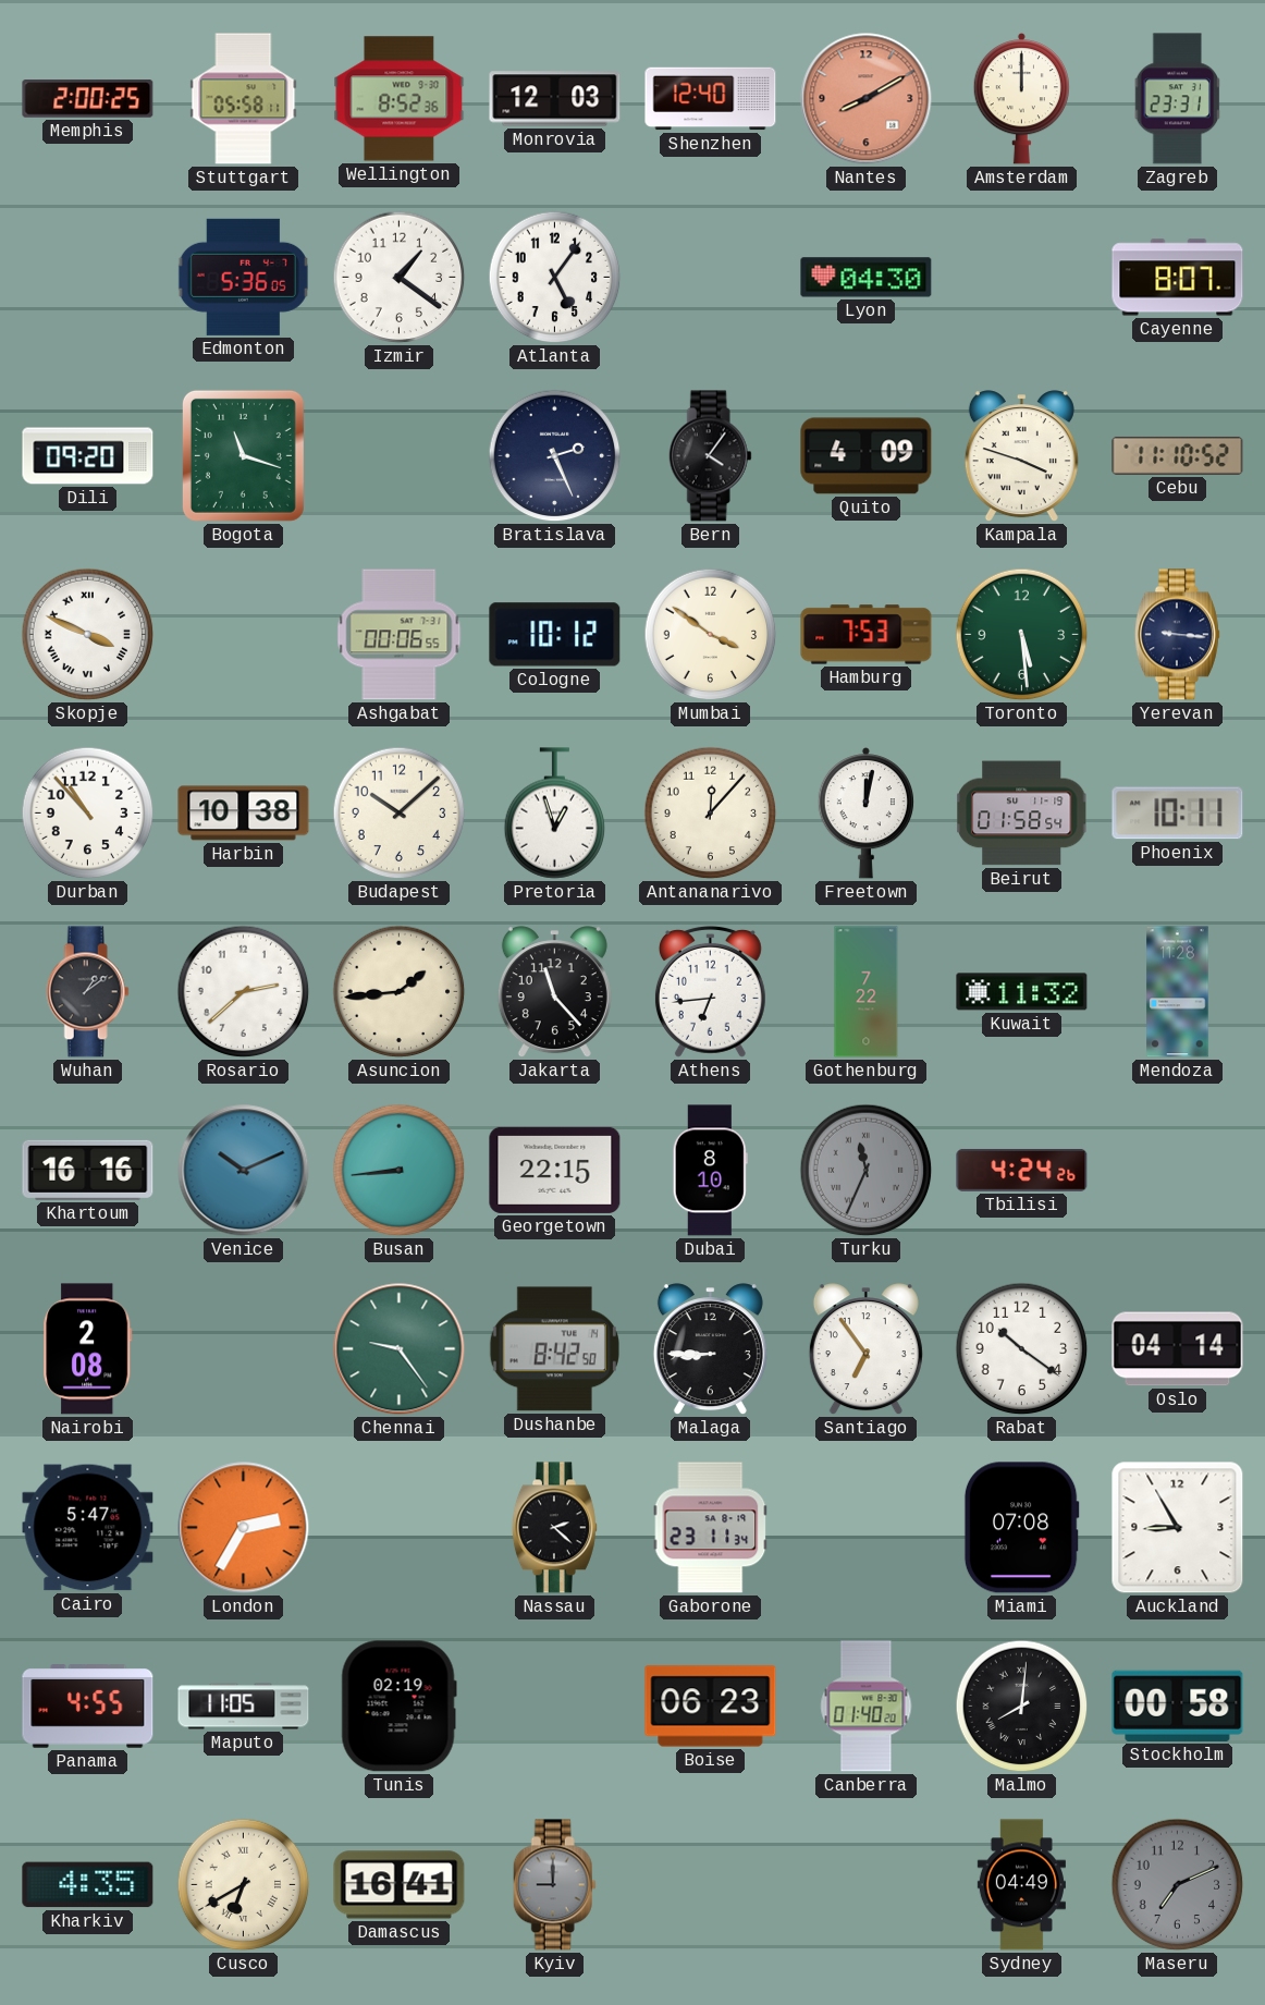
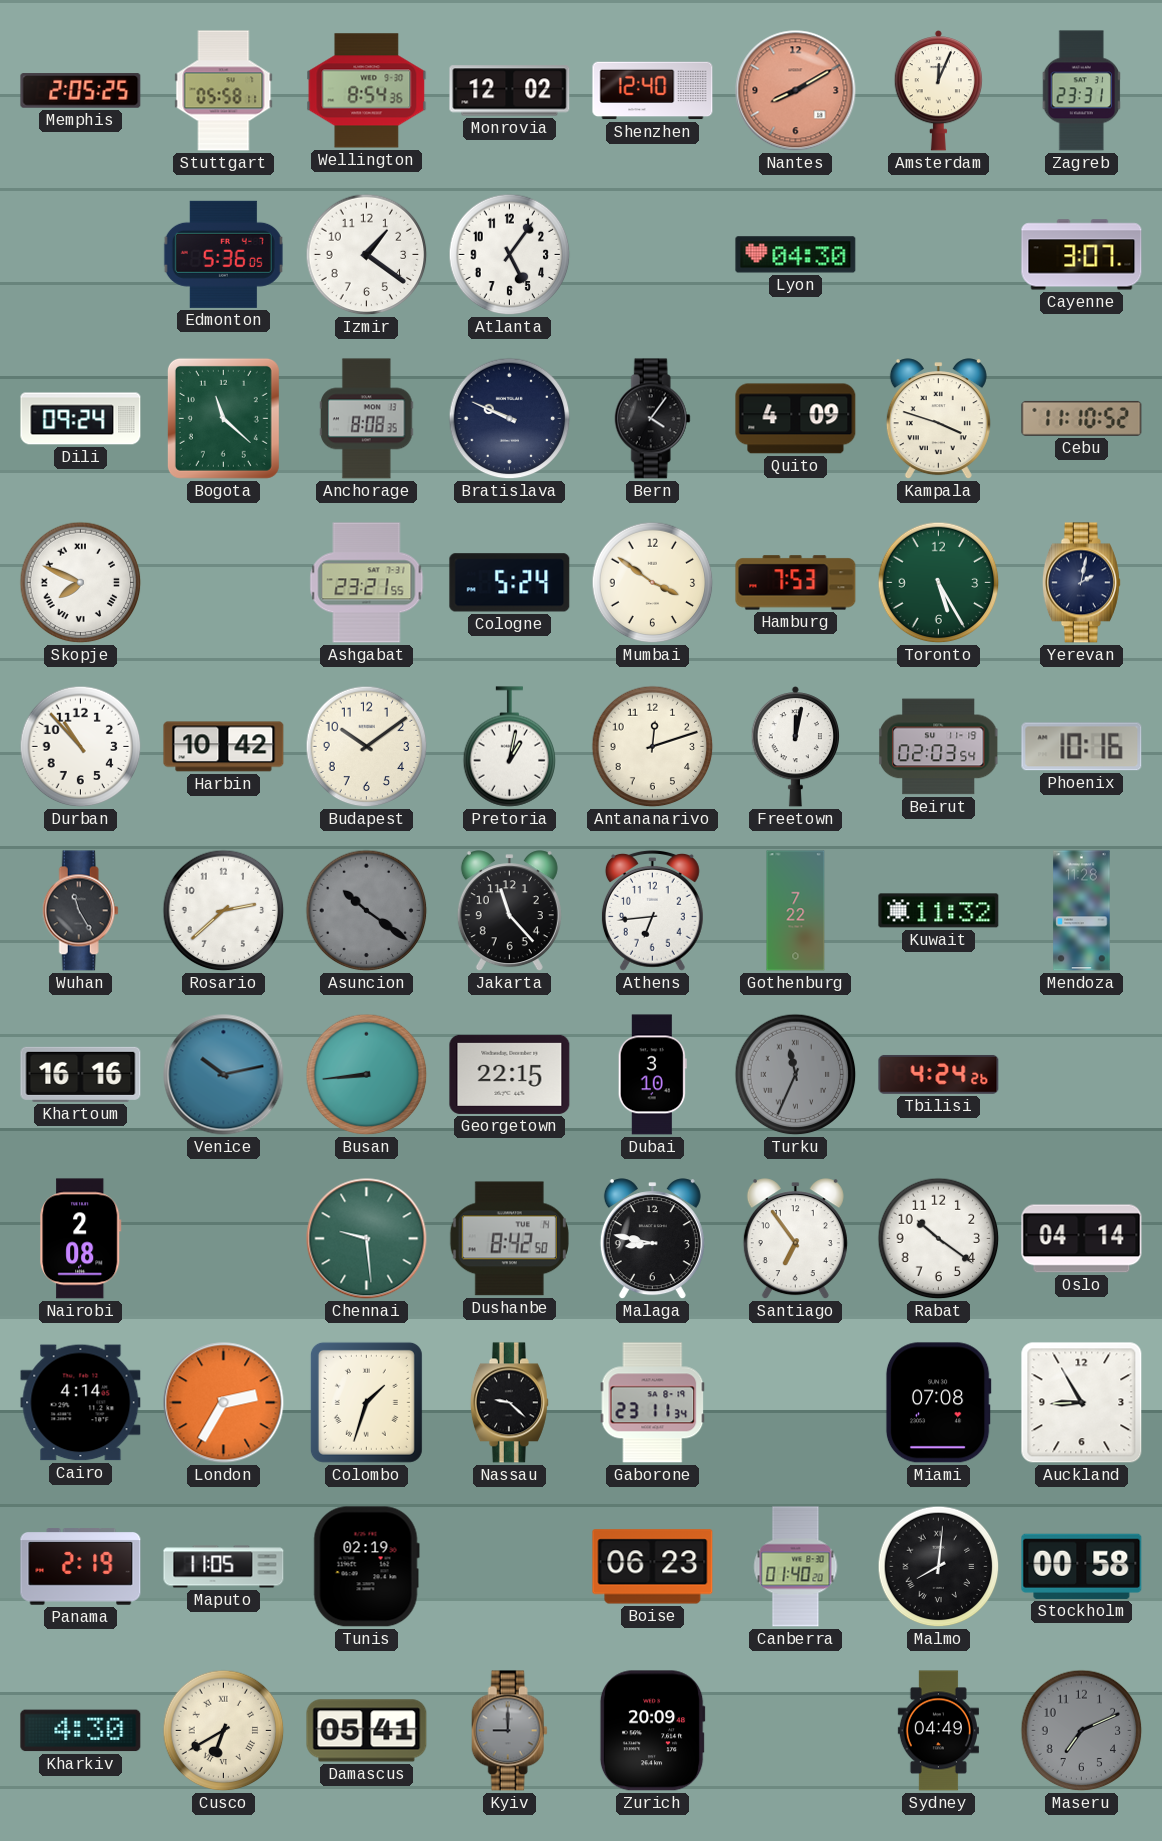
Memphis: 2:00 -> 2:05 (81, 91)
Wellington: 8:52 -> 8:54 (367, 91)
Monrovia: 12:03 -> 12:02 (510, 91)
Amsterdam: 12:00 -> 12:04 (938, 91)
Cayenne: 8:07 -> 3:07 (1082, 255)
Dili: 09:20 -> 09:24 (81, 419)
Bogota: 11:18 -> 11:22 (223, 418)
Anchorage: none -> 8:08 (367, 419)
Bratislava: 2:26 -> 9:49 (510, 419)
Skopje: 3:49 -> 7:49 (81, 583)
Ashgabat: 00:06 -> 23:21 (367, 583)
Cologne: 10:12 -> 5:24 (510, 583)
Toronto: 5:29 -> 5:25 (939, 583)
Yerevan: 9:16 -> 2:02 (1081, 583)
Harbin: 10:38 -> 10:42 (224, 747)
Budapest: 10:08 -> 10:09 (367, 747)
Pretoria: 12:57 -> 1:02 (510, 747)
Antananarivo: 12:07 -> 12:12 (653, 747)
Beirut: 01:58 -> 02:03 (938, 747)
Phoenix: 10:11 -> 10:16 (1082, 747)
Wuhan: 1:09 -> 11:25 (80, 911)
Asuncion: 1:44 -> 10:21 (367, 911)
Asuncion dial: cream -> grey (367, 911)
Venice: 10:11 -> 10:13 (224, 1075)
Dubai: 8:10 -> 3:10 (652, 1075)
Chennai: 9:24 -> 9:29 (367, 1239)
Malaga: 8:45 -> 8:47 (652, 1239)
Cairo: 5:47 -> 4:14 (81, 1403)
Colombo: none -> 1:33 (366, 1402)
Nassau: 2:22 -> 9:22 (509, 1403)
Panama: 4:55 -> 2:19 (81, 1567)
Kharkiv: 4:35 -> 4:30 (81, 1731)
Damascus: 16:41 -> 05:41 (367, 1731)
Zurich: none -> 20:09 (652, 1731)
